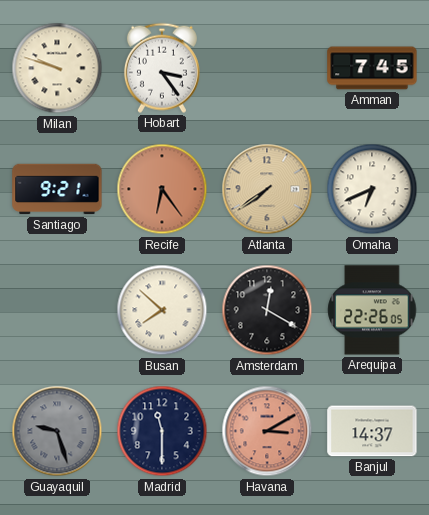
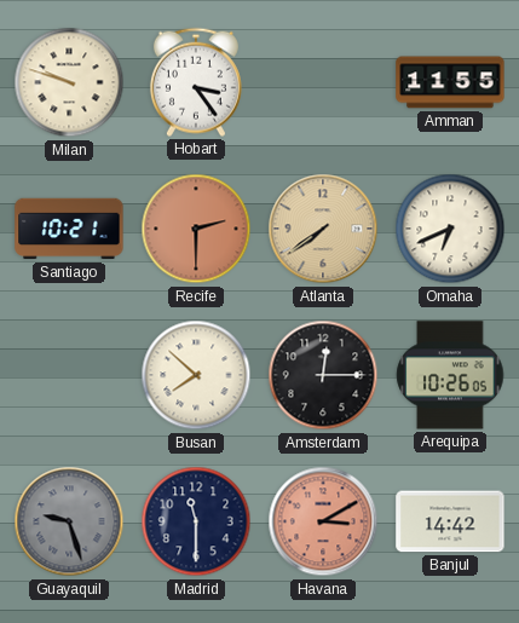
Amman: 7:45 -> 11:55 (450, 82)
Santiago: 9:21 -> 10:21 (69, 229)
Recife: 6:24 -> 2:30 (196, 229)
Amsterdam: 12:20 -> 12:15 (323, 375)
Arequipa: 22:26 -> 10:26 (450, 375)
Banjul: 14:37 -> 14:42 (450, 521)
